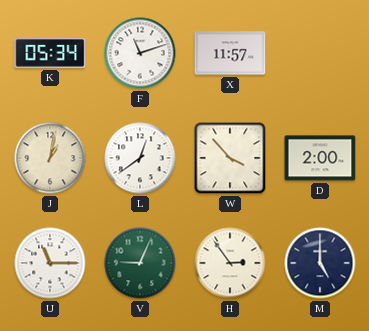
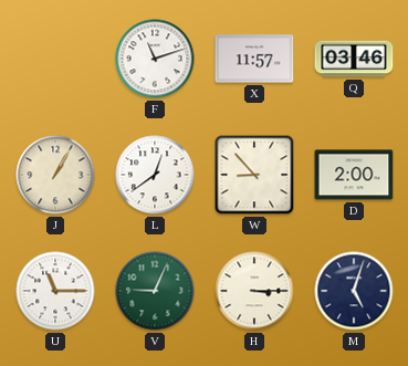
K: 05:34 -> none (50, 53)
Q: none -> 03:46 (354, 59)
J: 1:02 -> 1:05 (55, 175)
W: 3:53 -> 8:53 (254, 175)
H: 2:54 -> 3:15 (254, 291)
M: 5:00 -> 5:03 (354, 291)
